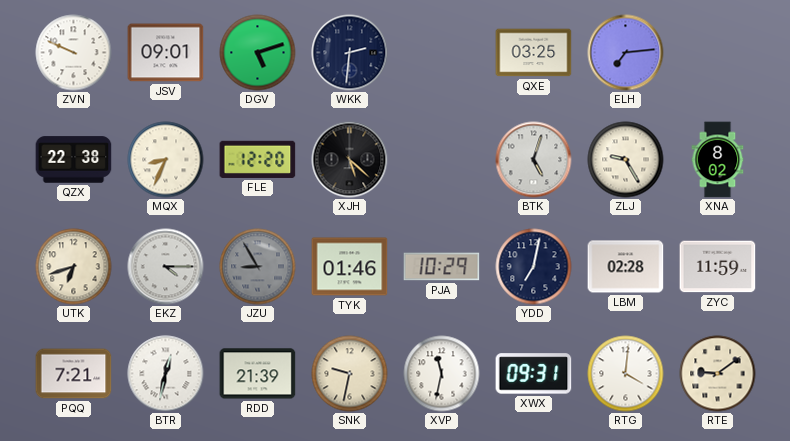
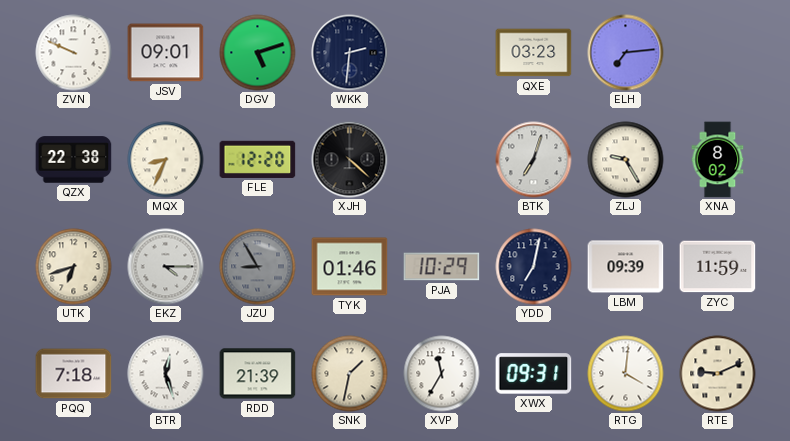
QXE: 03:25 -> 03:23 (534, 53)
XJH: 5:22 -> 4:22 (350, 160)
BTK: 5:03 -> 7:03 (534, 160)
LBM: 02:28 -> 09:39 (626, 267)
PQQ: 7:21 -> 7:18 (74, 374)
BTR: 12:32 -> 12:27 (166, 374)
SNK: 9:32 -> 1:32 (350, 374)
XVP: 11:32 -> 11:35 (442, 374)
RTE: 9:09 -> 9:11 (718, 374)
